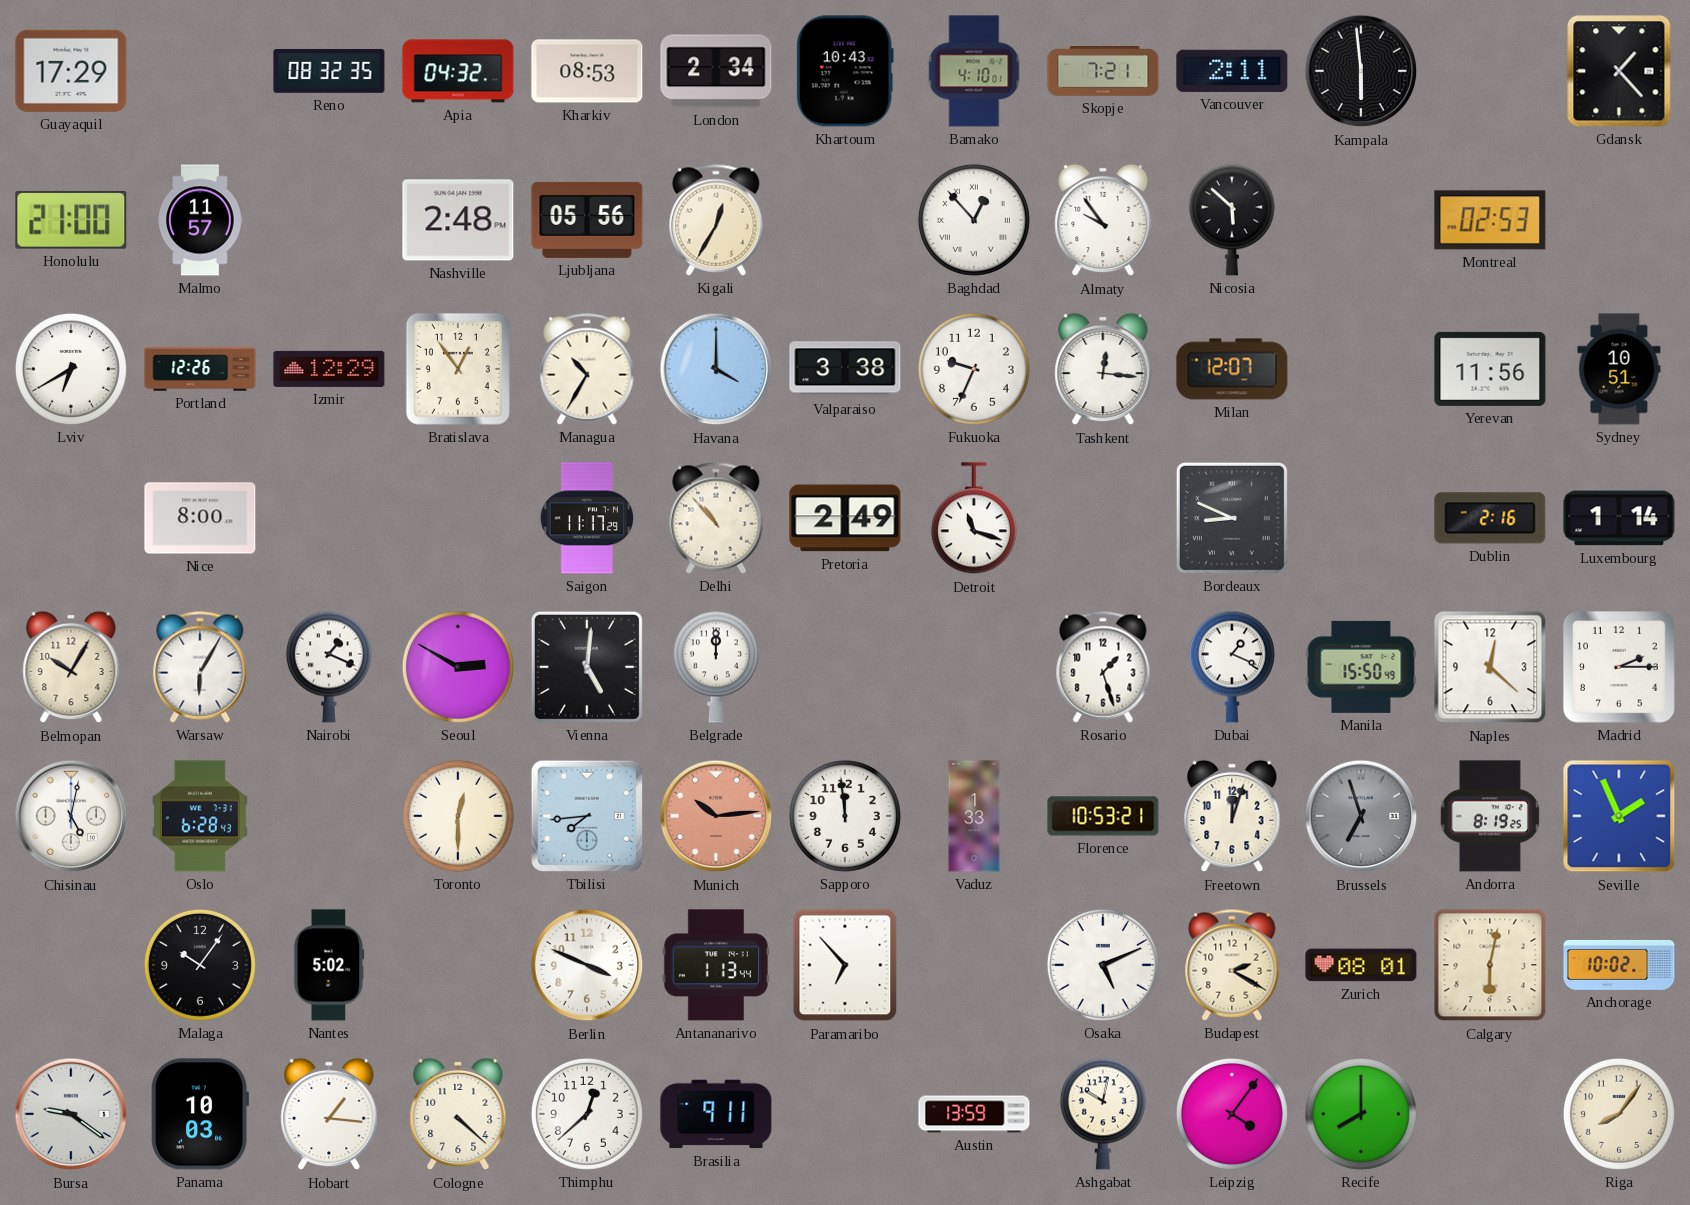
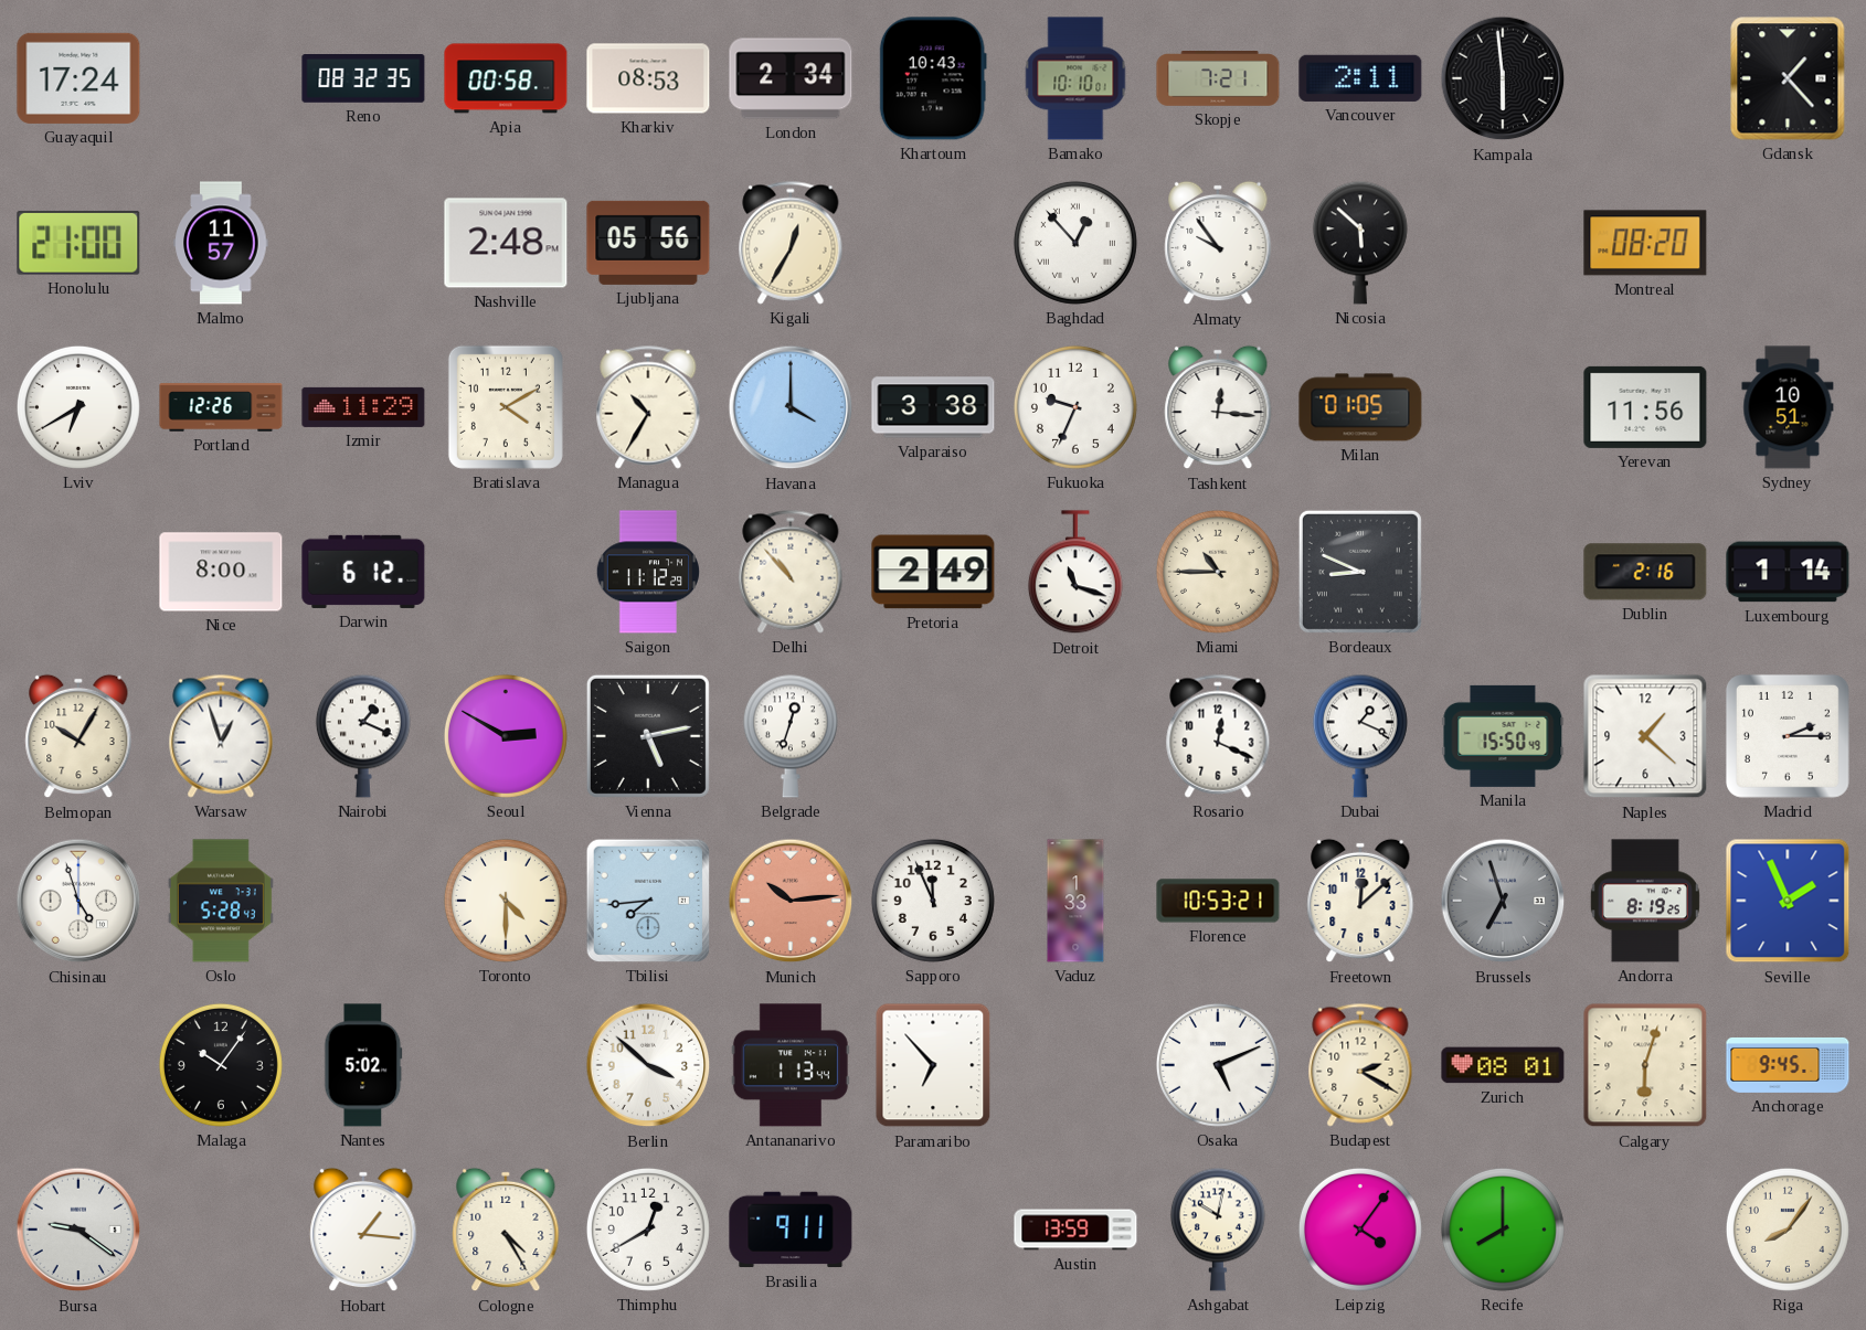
Guayaquil: 17:29 -> 17:24 (78, 78)
Apia: 04:32 -> 00:58 (506, 78)
Bamako: 4:10 -> 10:10 (1075, 78)
Montreal: 02:53 -> 08:20 (1645, 243)
Izmir: 12:29 -> 11:29 (363, 407)
Bratislava: 12:54 -> 4:10 (506, 407)
Milan: 12:07 -> 01:05 (1360, 407)
Darwin: none -> 6:12 (363, 572)
Saigon: 11:17 -> 11:12 (648, 572)
Miami: none -> 10:45 (1218, 572)
Warsaw: 6:05 -> 12:57 (221, 736)
Vienna: 5:01 -> 5:13 (648, 736)
Belgrade: 12:00 -> 12:33 (791, 736)
Rosario: 1:27 -> 12:19 (1218, 736)
Naples: 12:22 -> 1:22 (1645, 736)
Chisinau: 5:02 -> 4:57 (78, 901)
Oslo: 6:28 -> 5:28 (221, 901)
Toronto: 12:30 -> 4:30 (506, 901)
Sapporo: 11:59 -> 11:56 (933, 901)
Freetown: 12:03 -> 12:08 (1360, 901)
Berlin: 3:49 -> 3:52 (648, 1065)
Calgary: 6:02 -> 6:03 (1645, 1065)
Anchorage: 10:02 -> 9:45 (1788, 1065)
Panama: 10:03 -> none (200, 1114)
Cologne: 4:22 -> 4:25 (506, 1230)
Thimphu: 12:38 -> 12:40 (648, 1230)
